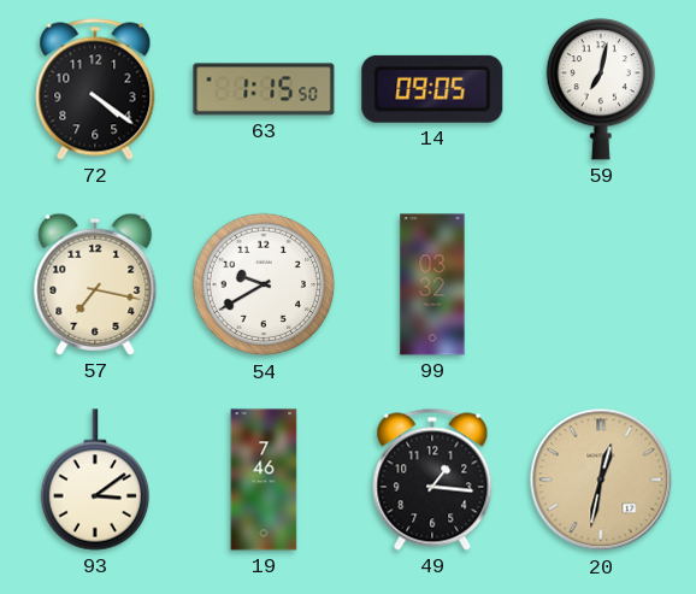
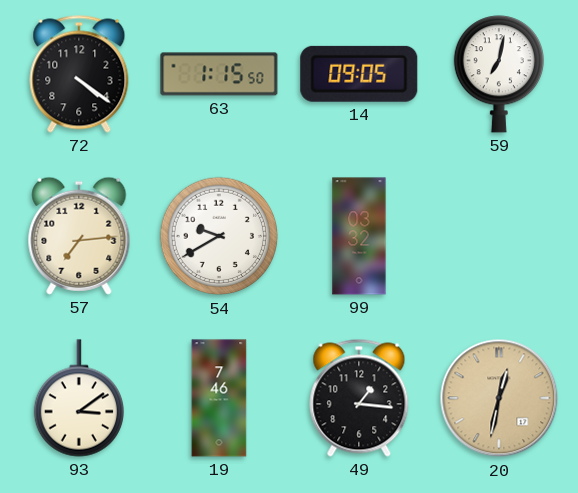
57: 7:17 -> 7:14 (79, 236)
